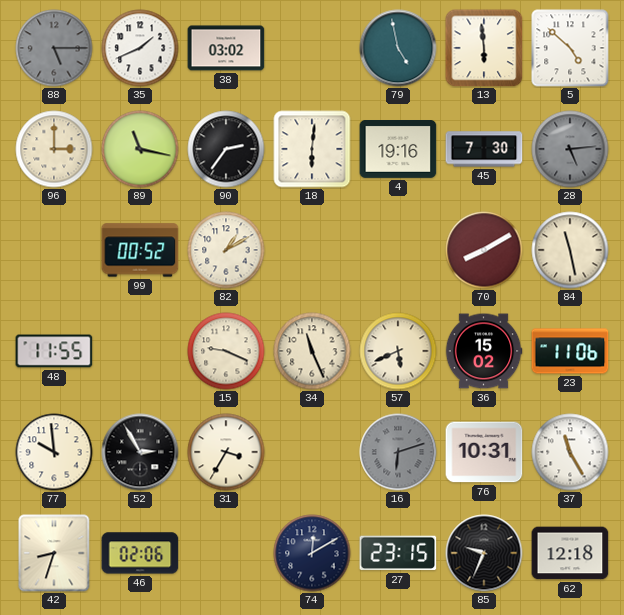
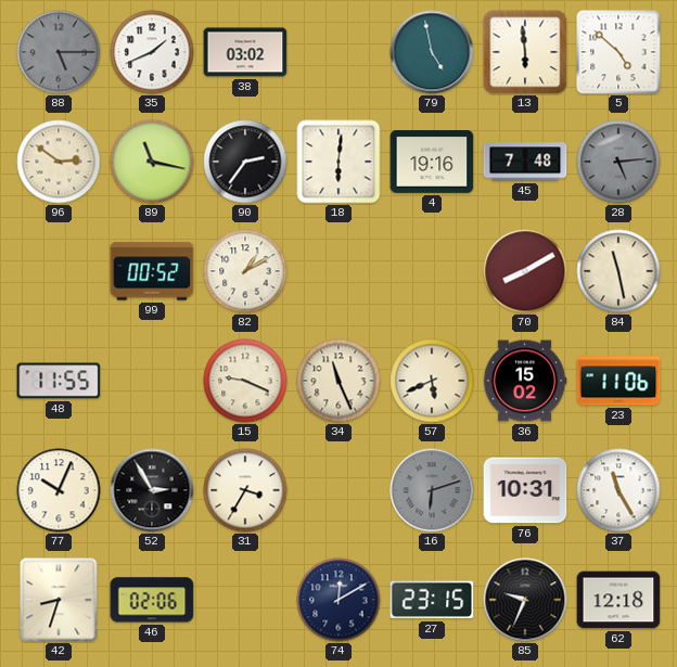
96: 3:00 -> 2:51 (59, 162)
45: 7:30 -> 7:48 (525, 162)
77: 9:59 -> 10:04 (59, 490)
